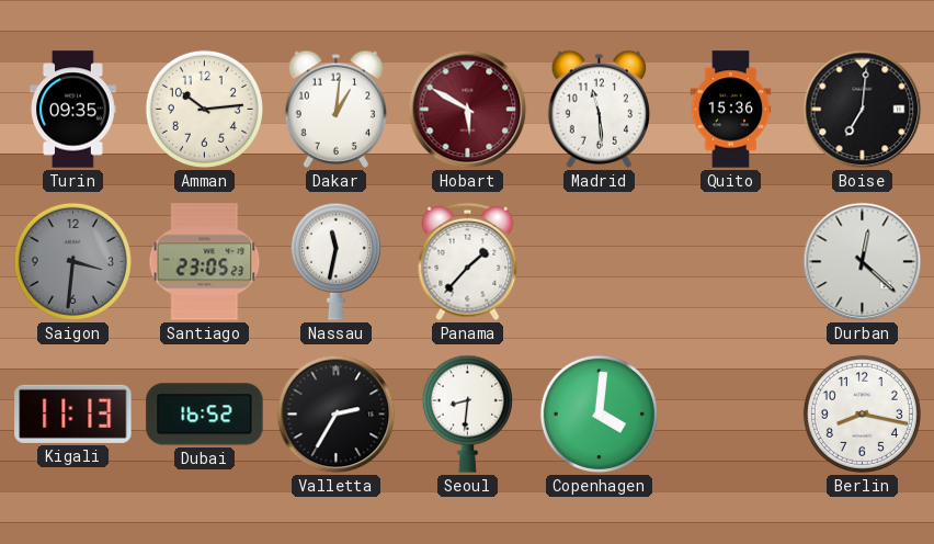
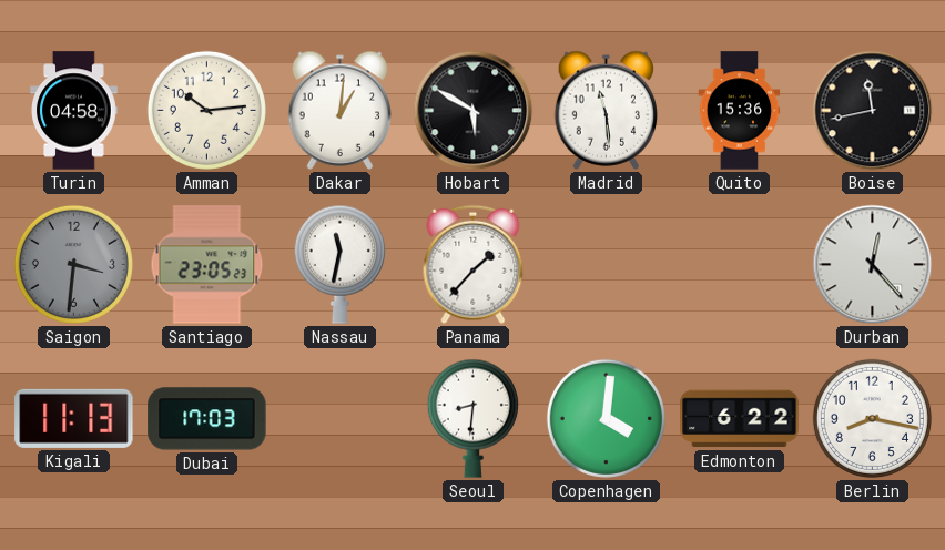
Turin: 09:35 -> 04:58 (74, 111)
Hobart dial: burgundy -> black (474, 111)
Boise: 7:01 -> 11:43 (873, 111)
Durban: 12:22 -> 12:23 (873, 265)
Dubai: 16:52 -> 17:03 (207, 419)
Valletta: 2:35 -> none (337, 415)
Edmonton: none -> 6:22 (740, 419)
